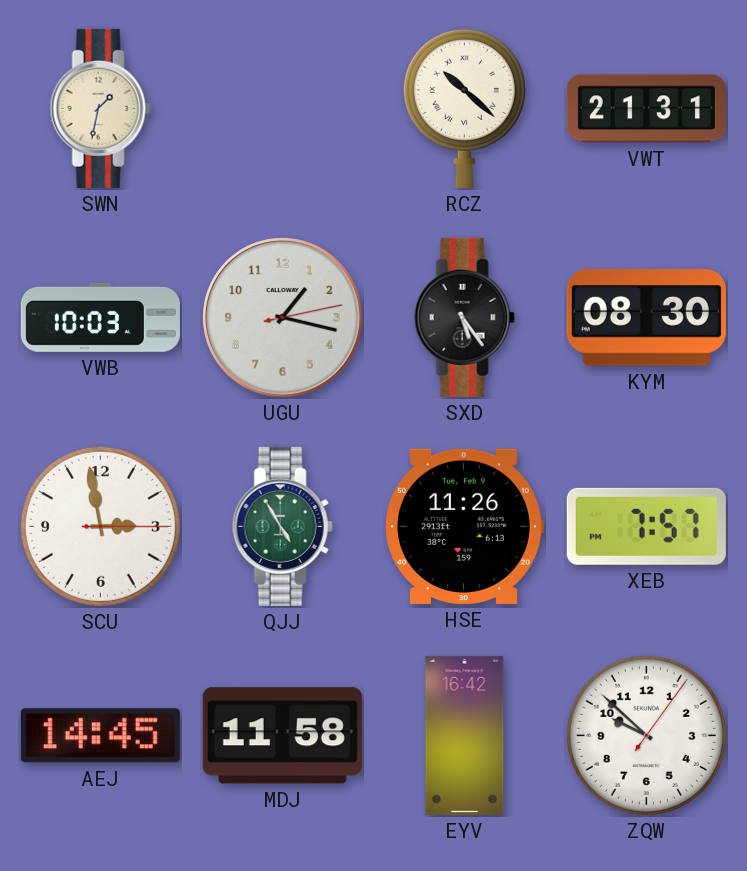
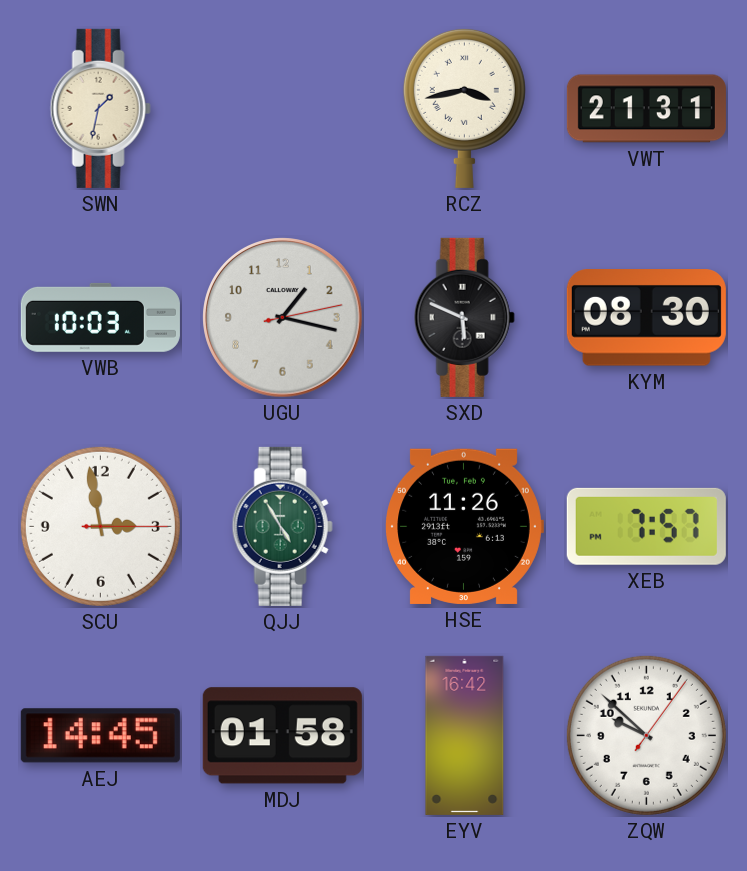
RCZ: 10:22 -> 3:43 (464, 108)
SXD: 5:24 -> 5:49 (464, 317)
MDJ: 11:58 -> 01:58 (282, 736)
